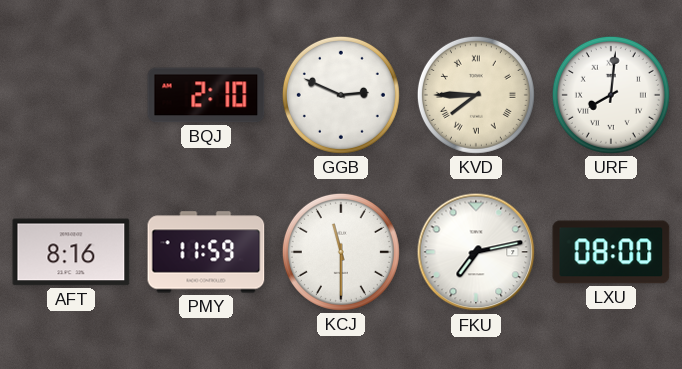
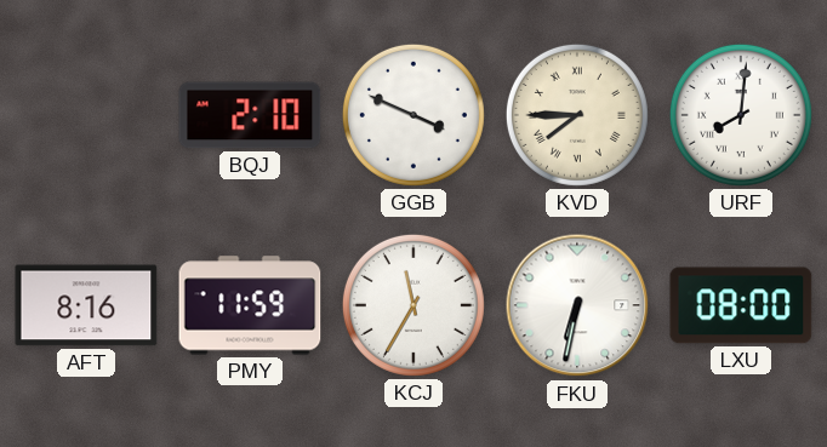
GGB: 2:49 -> 3:49 (413, 115)
KCJ: 11:30 -> 11:35 (413, 305)
FKU: 7:13 -> 6:32 (577, 305)
